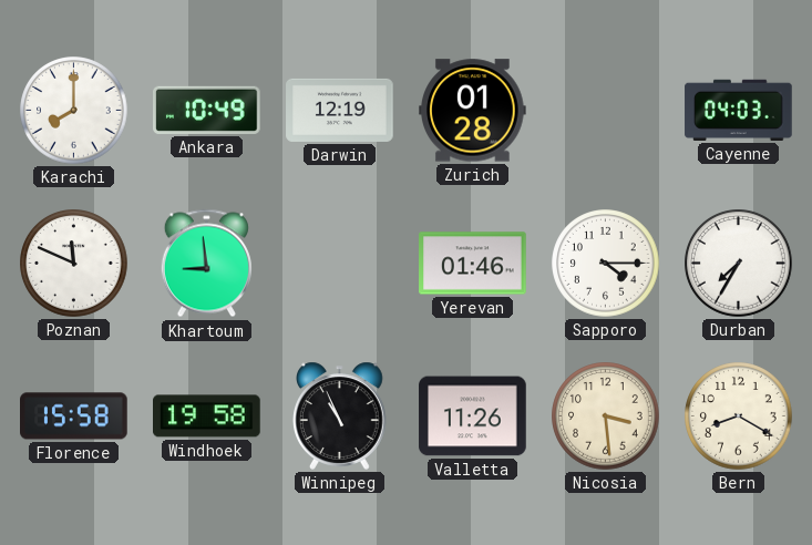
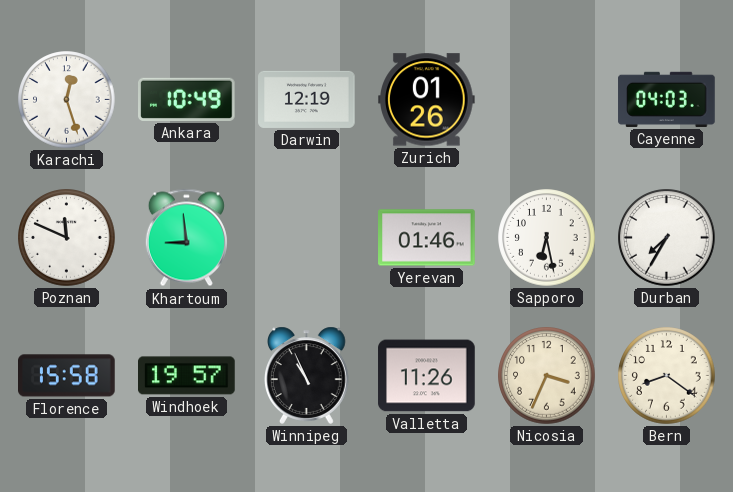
Karachi: 8:00 -> 12:27 (67, 100)
Zurich: 01:28 -> 01:26 (427, 100)
Sapporo: 4:15 -> 6:28 (547, 238)
Windhoek: 19:58 -> 19:57 (187, 376)
Nicosia: 3:29 -> 3:34 (547, 376)
Bern: 8:20 -> 8:21 (667, 376)
